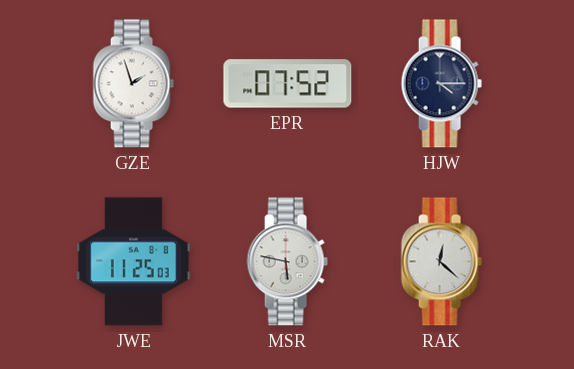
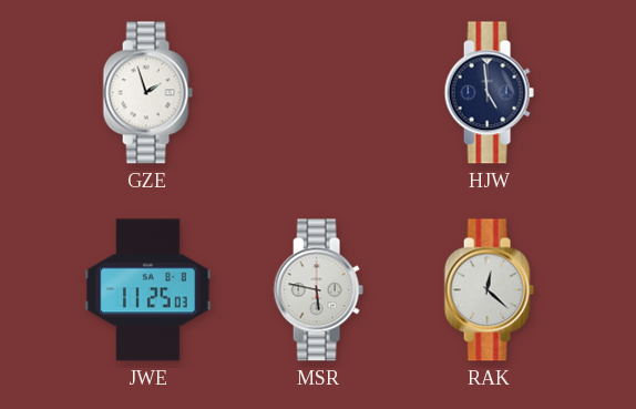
EPR: 07:52 -> none (288, 84)
HJW: 4:15 -> 4:59 (489, 93)
